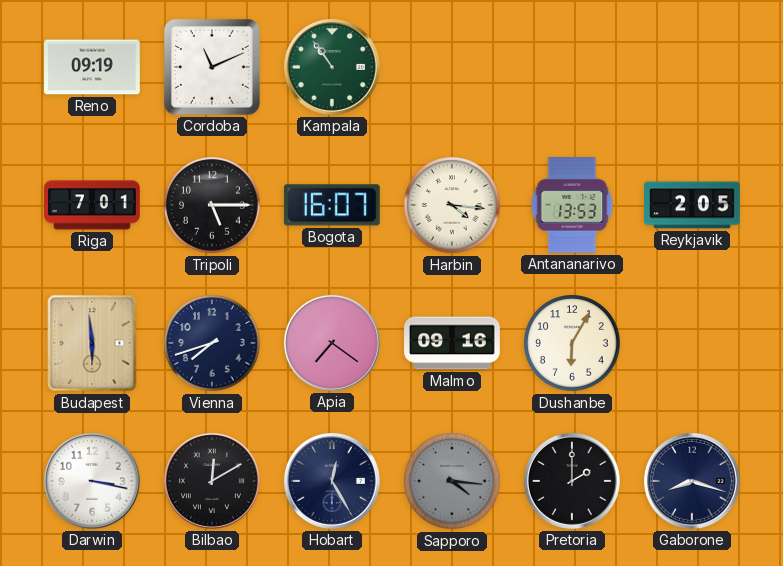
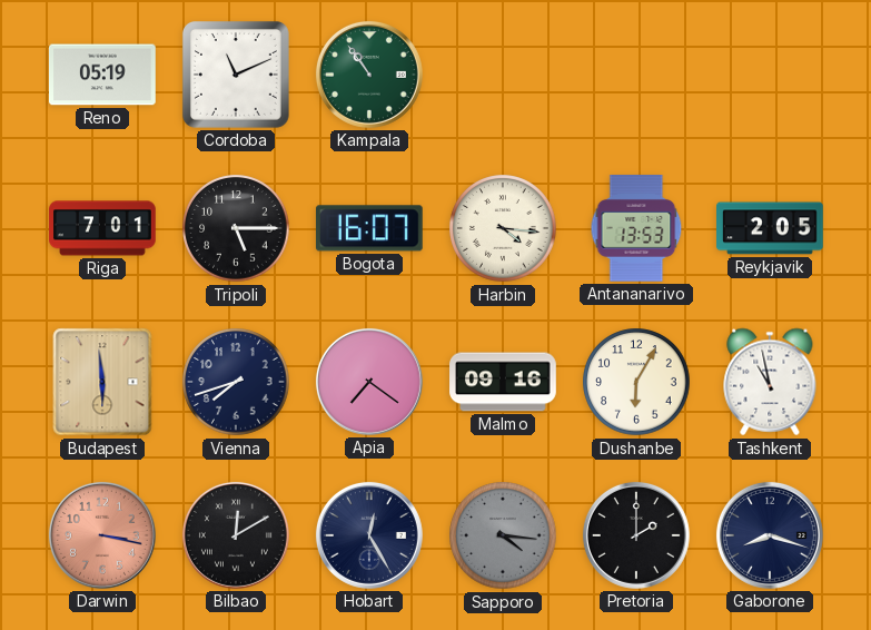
Reno: 09:19 -> 05:19 (103, 75)
Tashkent: none -> 10:58 (770, 382)
Darwin dial: white -> salmon (102, 535)
